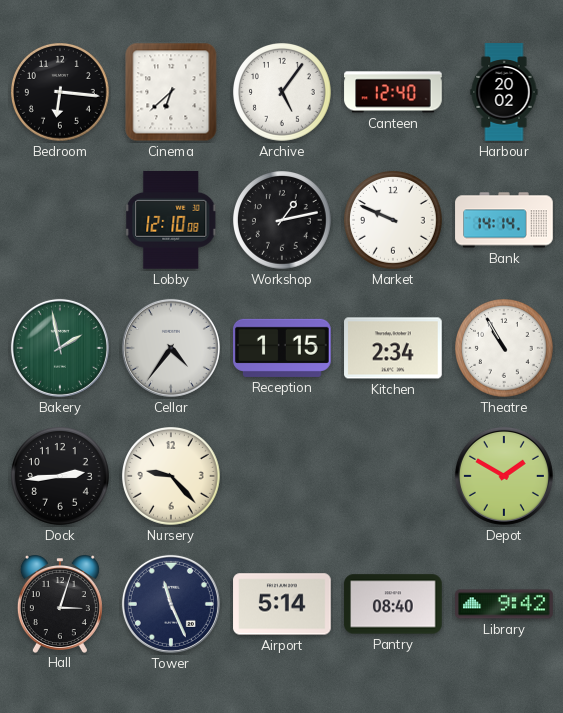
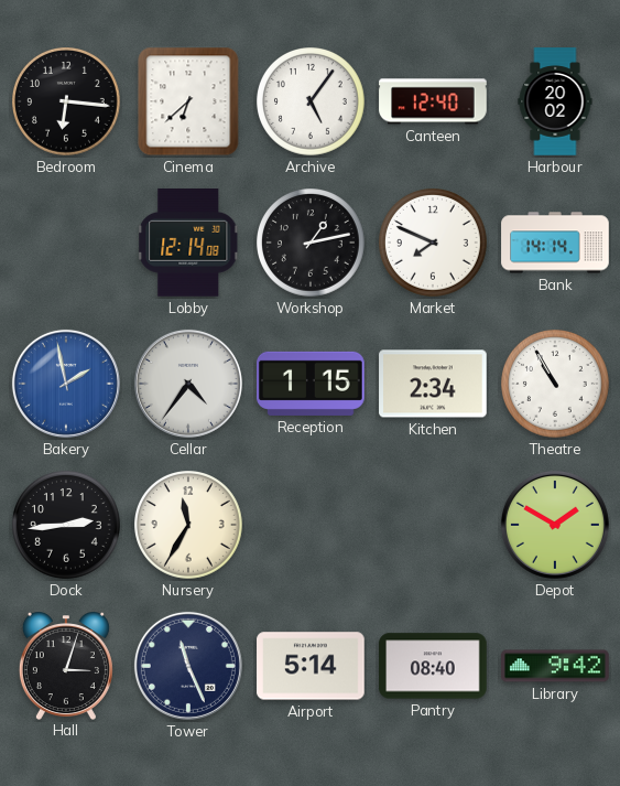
Lobby: 12:10 -> 12:14 (188, 244)
Market: 9:49 -> 7:49 (434, 244)
Bakery dial: green -> blue (66, 384)
Nursery: 9:23 -> 11:35 (189, 526)
